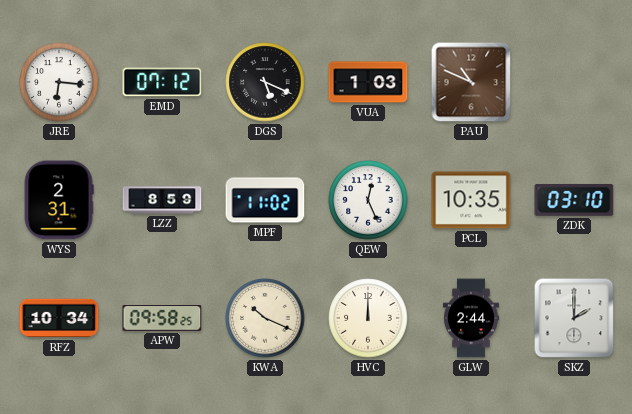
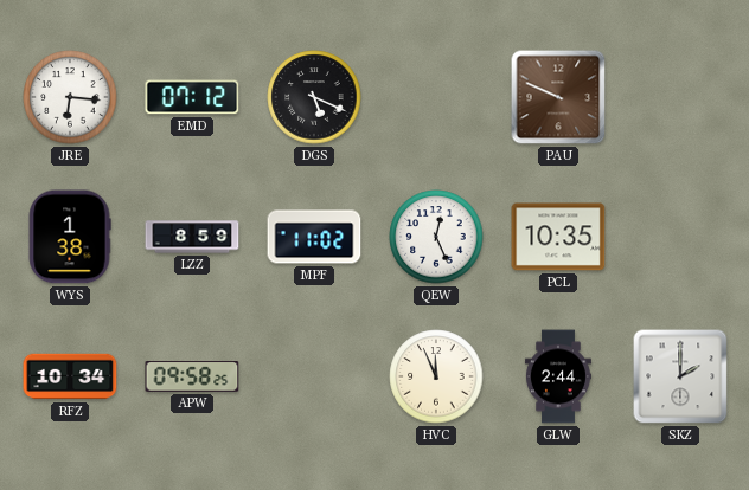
VUA: 1:03 -> none (368, 82)
PAU: 10:49 -> 9:49 (558, 97)
WYS: 2:31 -> 1:38 (70, 237)
ZDK: 03:10 -> none (574, 200)
KWA: 10:19 -> none (265, 318)
HVC: 12:00 -> 11:56 (436, 376)
